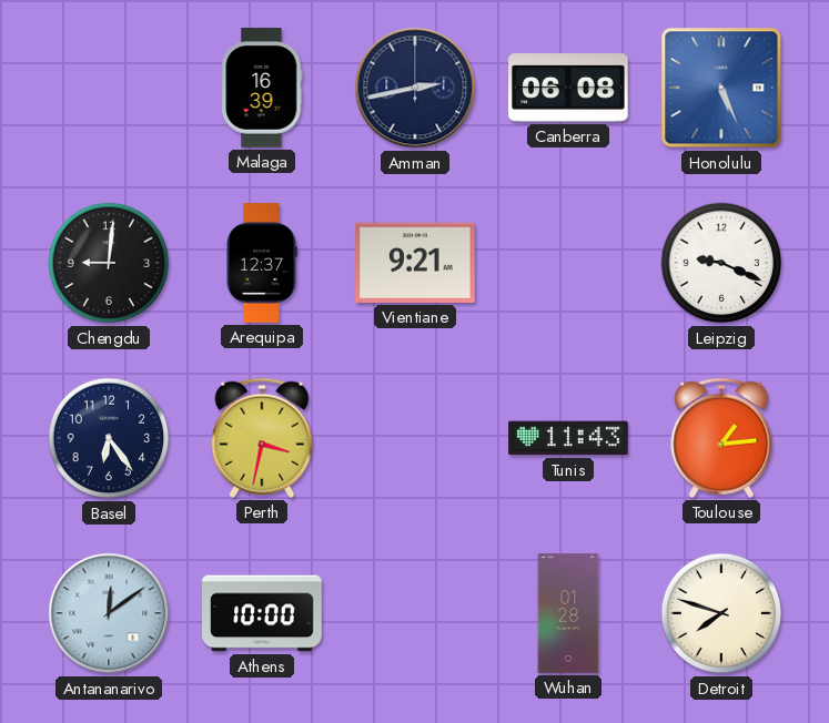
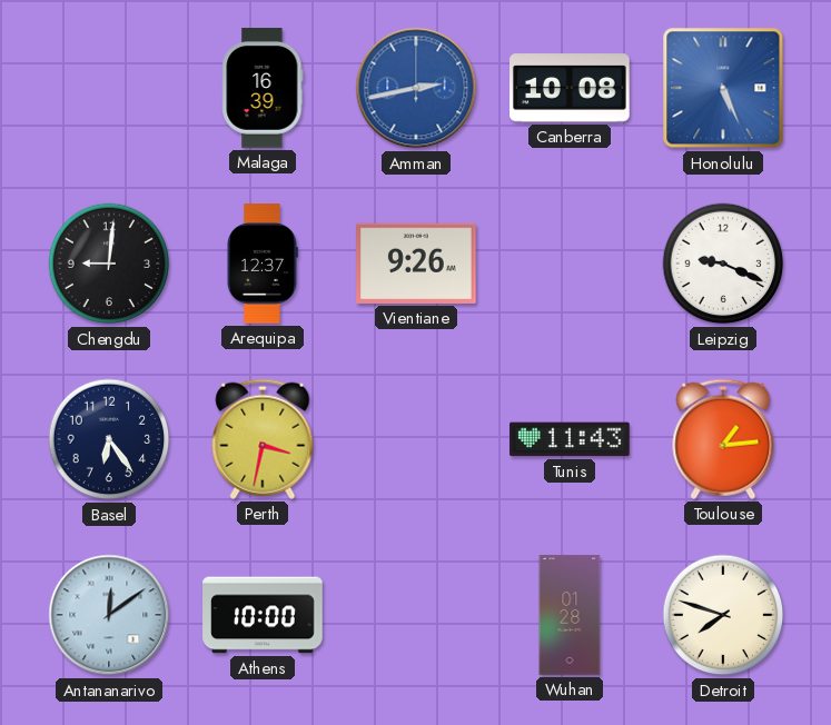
Amman dial: navy -> blue (416, 88)
Canberra: 06:08 -> 10:08 (570, 88)
Vientiane: 9:21 -> 9:26 (416, 264)
